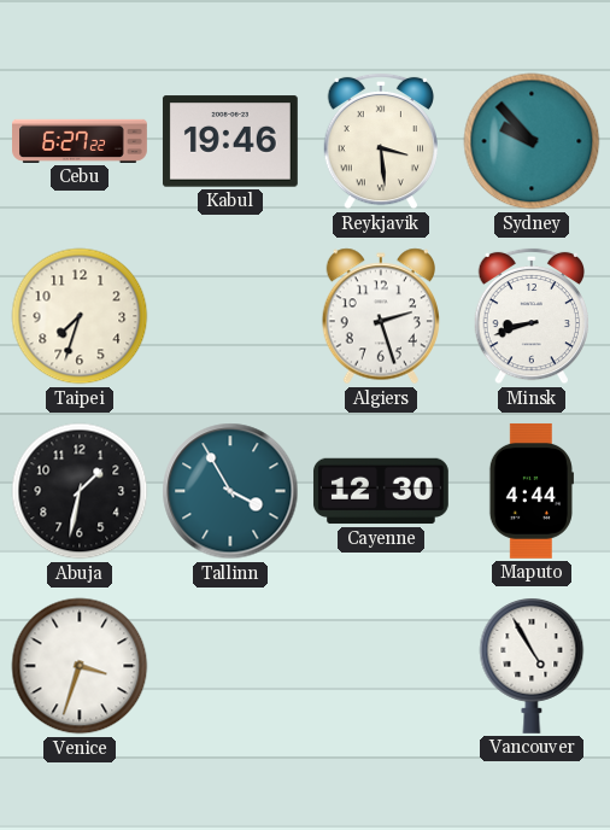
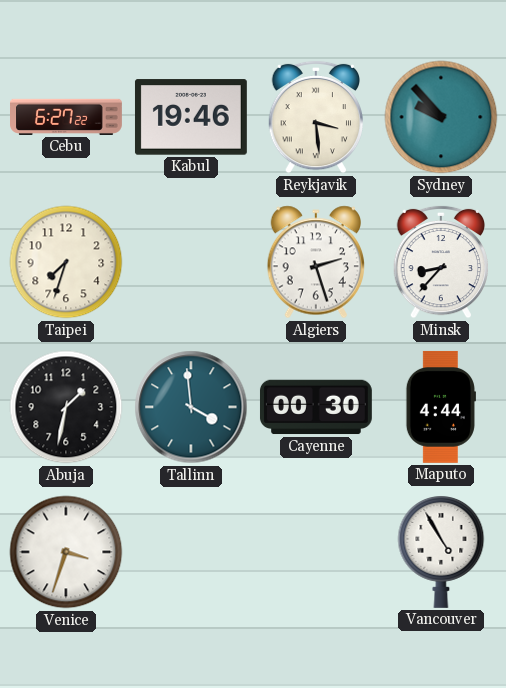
Minsk: 8:42 -> 8:37 (440, 262)
Tallinn: 3:55 -> 3:59 (191, 407)
Cayenne: 12:30 -> 00:30 (316, 407)
